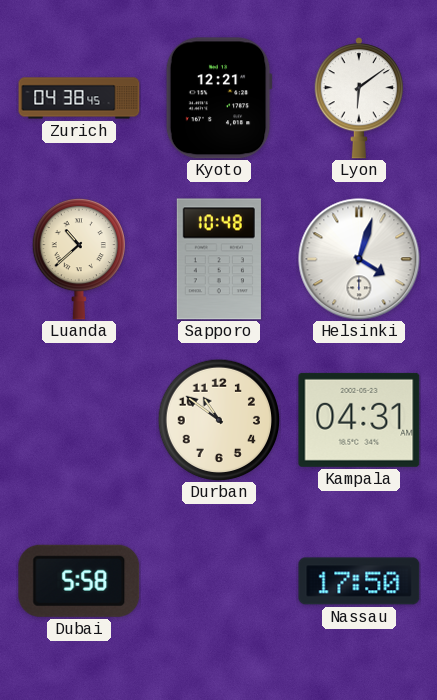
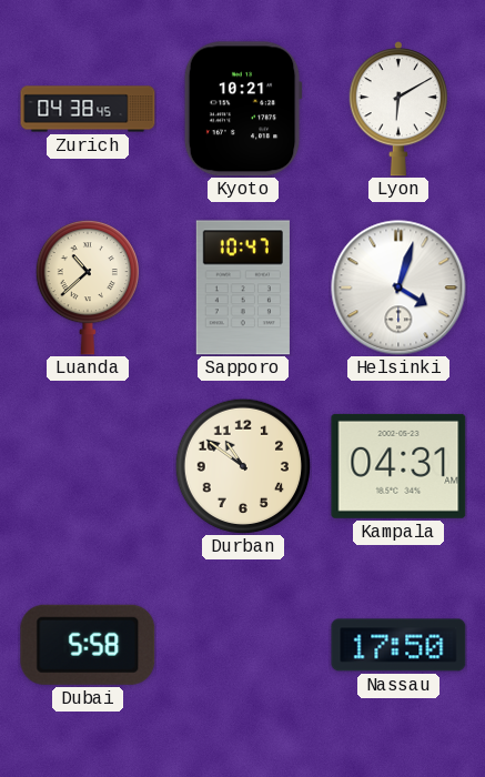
Kyoto: 12:21 -> 10:21 (243, 109)
Lyon: 6:09 -> 6:10 (398, 109)
Sapporo: 10:48 -> 10:47 (243, 287)
